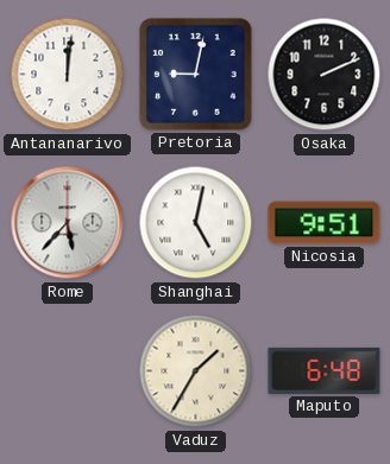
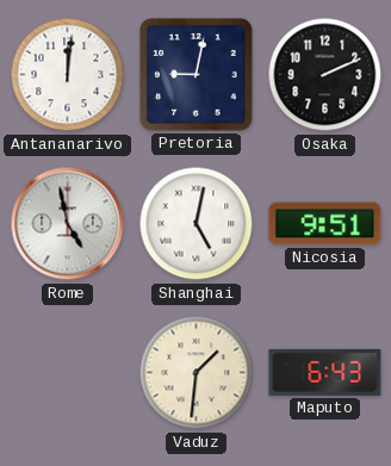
Rome: 5:37 -> 4:58 (68, 224)
Vaduz: 1:35 -> 1:31 (197, 373)
Maputo: 6:48 -> 6:43 (325, 372)
